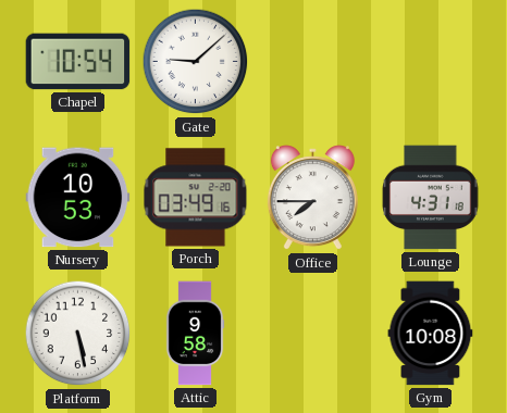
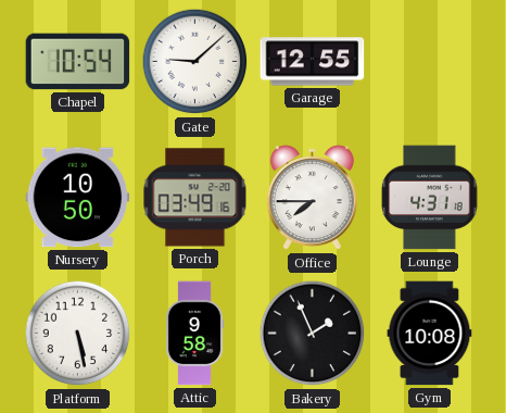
Garage: none -> 12:55 (313, 62)
Nursery: 10:53 -> 10:50 (78, 198)
Bakery: none -> 1:56 (313, 334)
